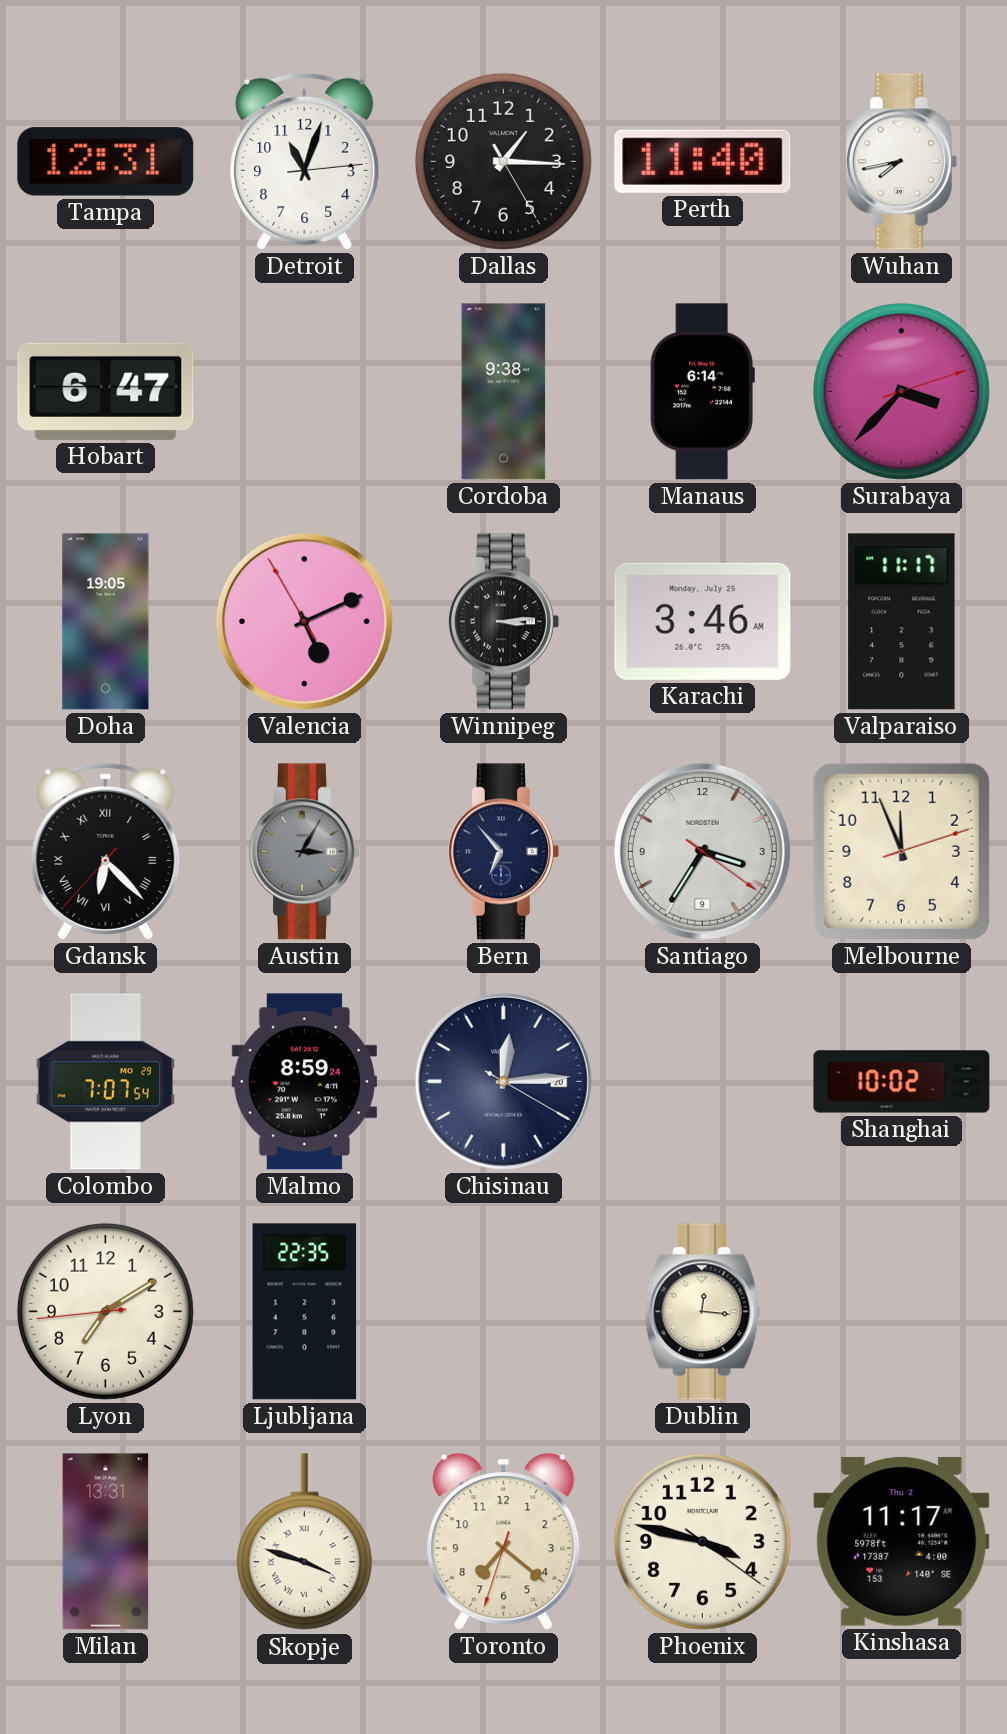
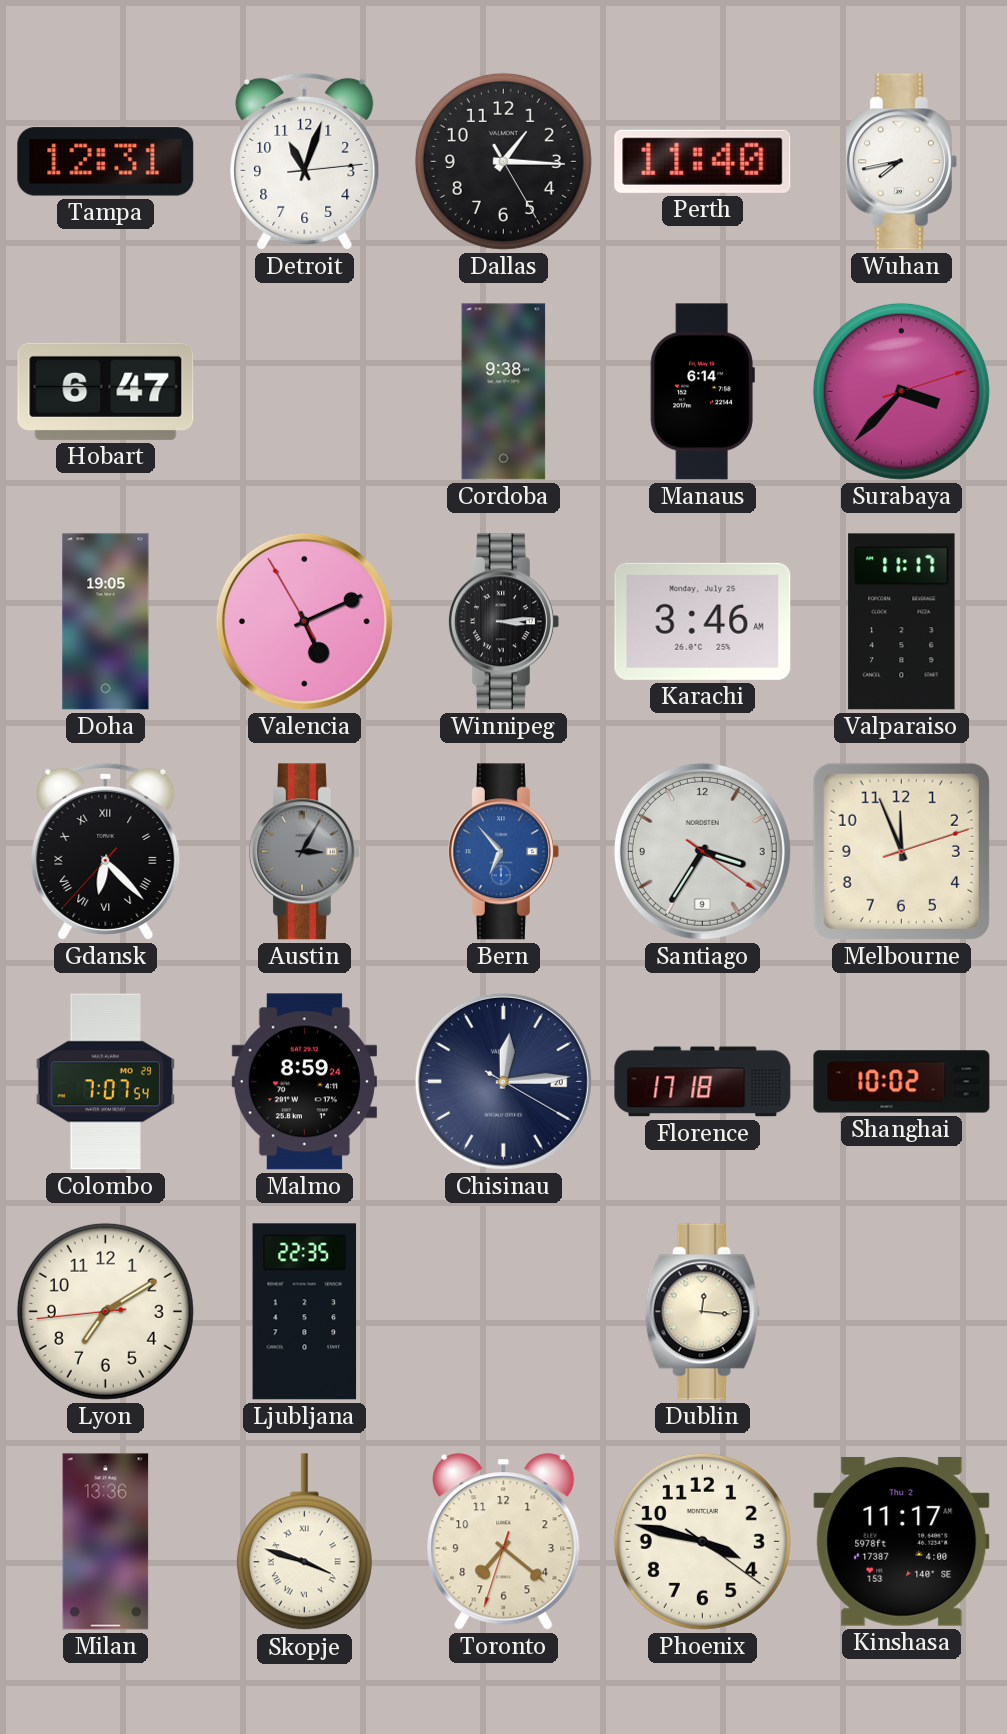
Bern dial: navy -> blue (503, 852)
Florence: none -> 17:18 (703, 1082)
Milan: 13:31 -> 13:36 (106, 1542)
